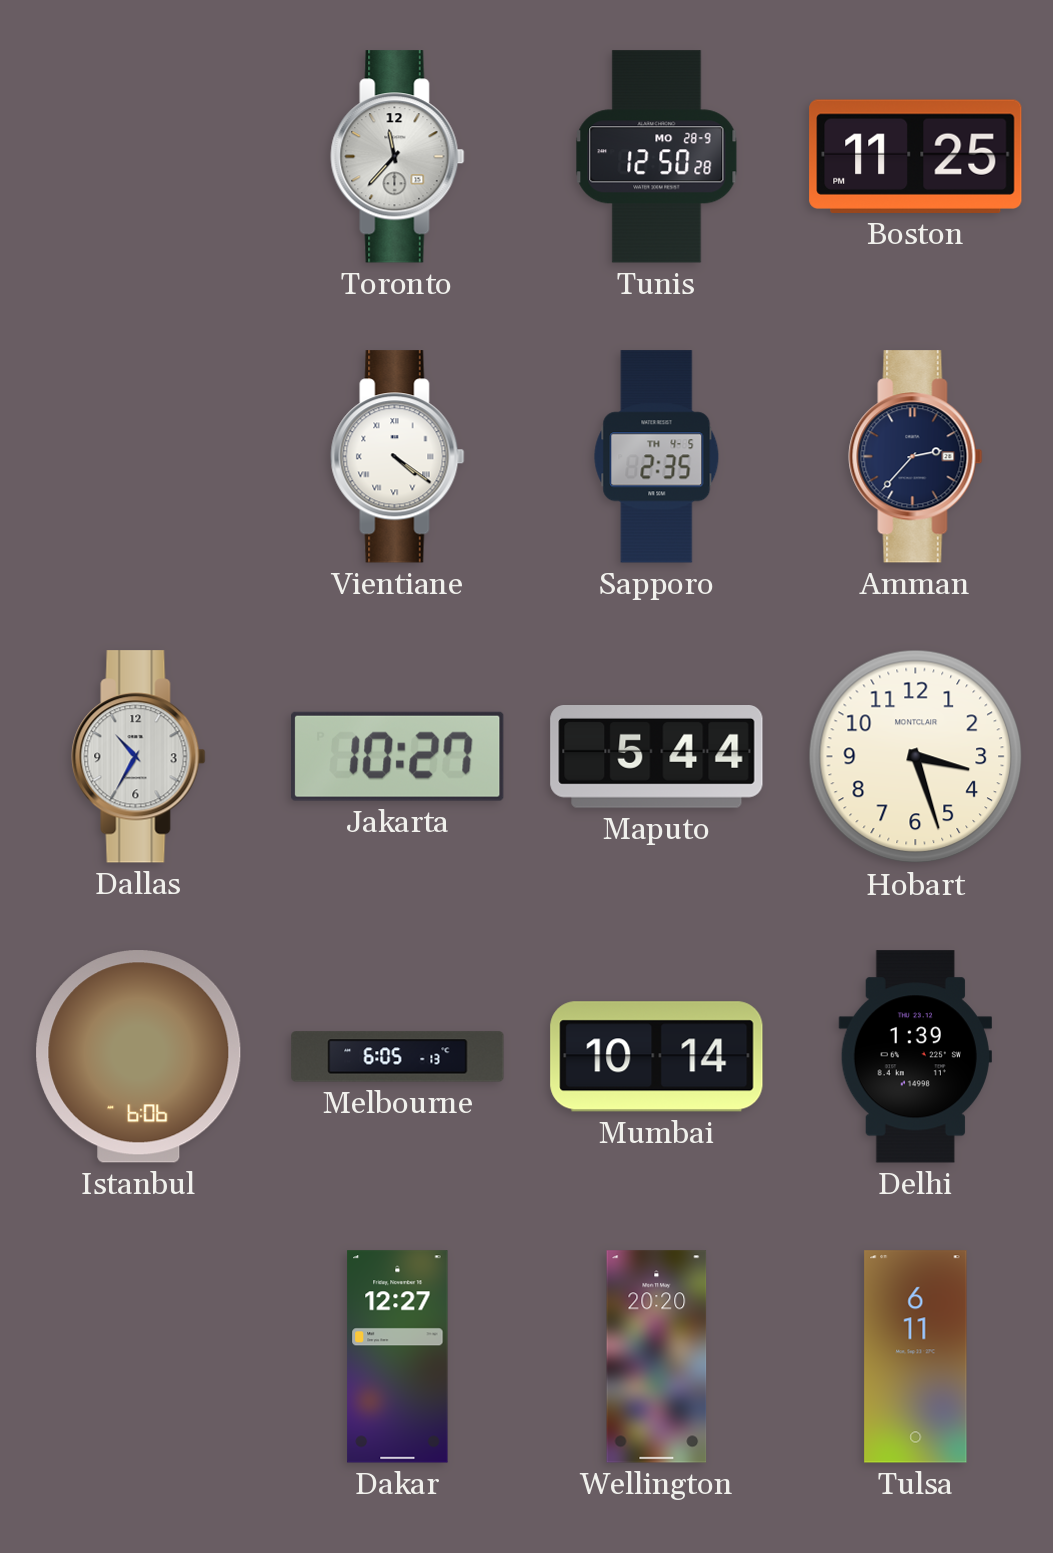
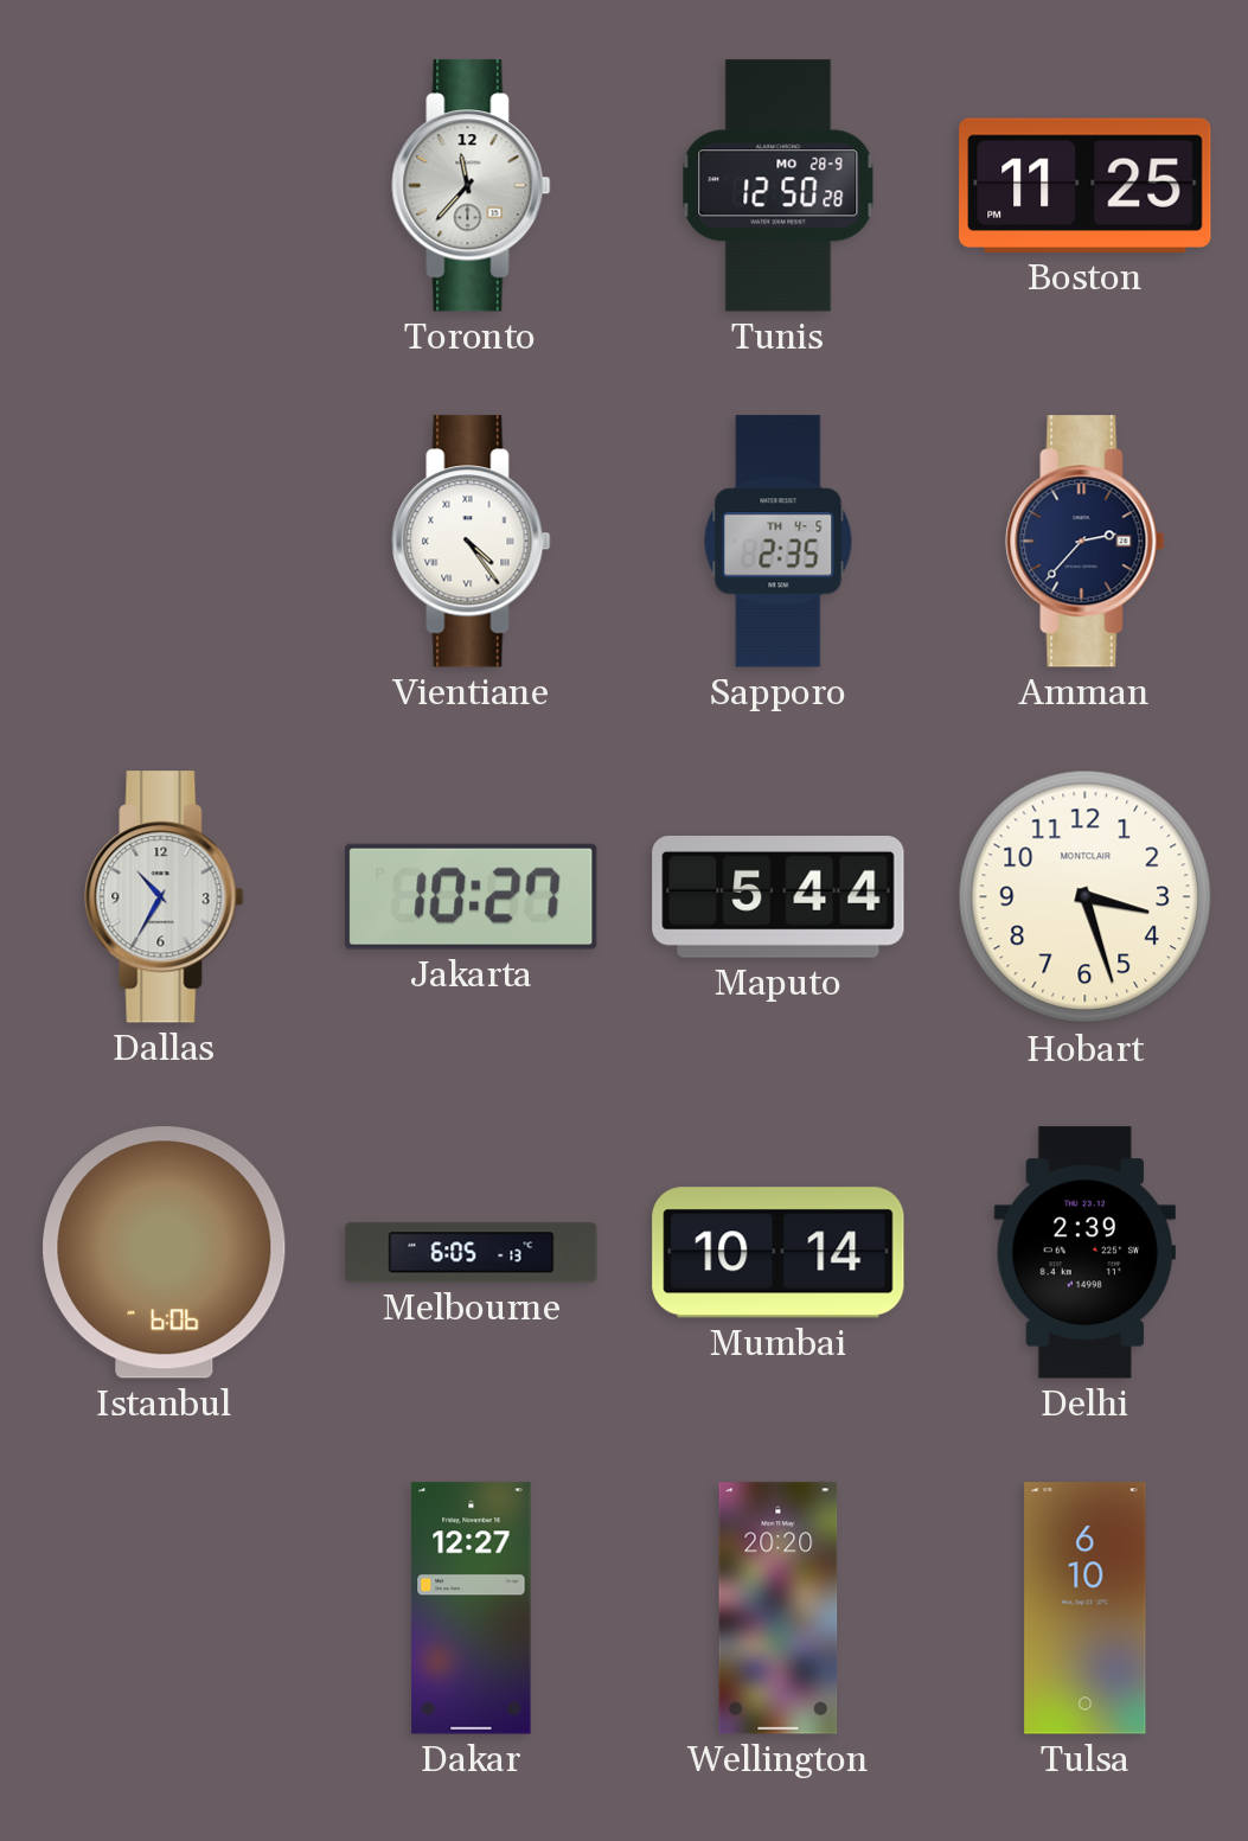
Vientiane: 4:21 -> 4:24 (472, 542)
Delhi: 1:39 -> 2:39 (1084, 1253)
Tulsa: 6:11 -> 6:10 (1086, 1609)
